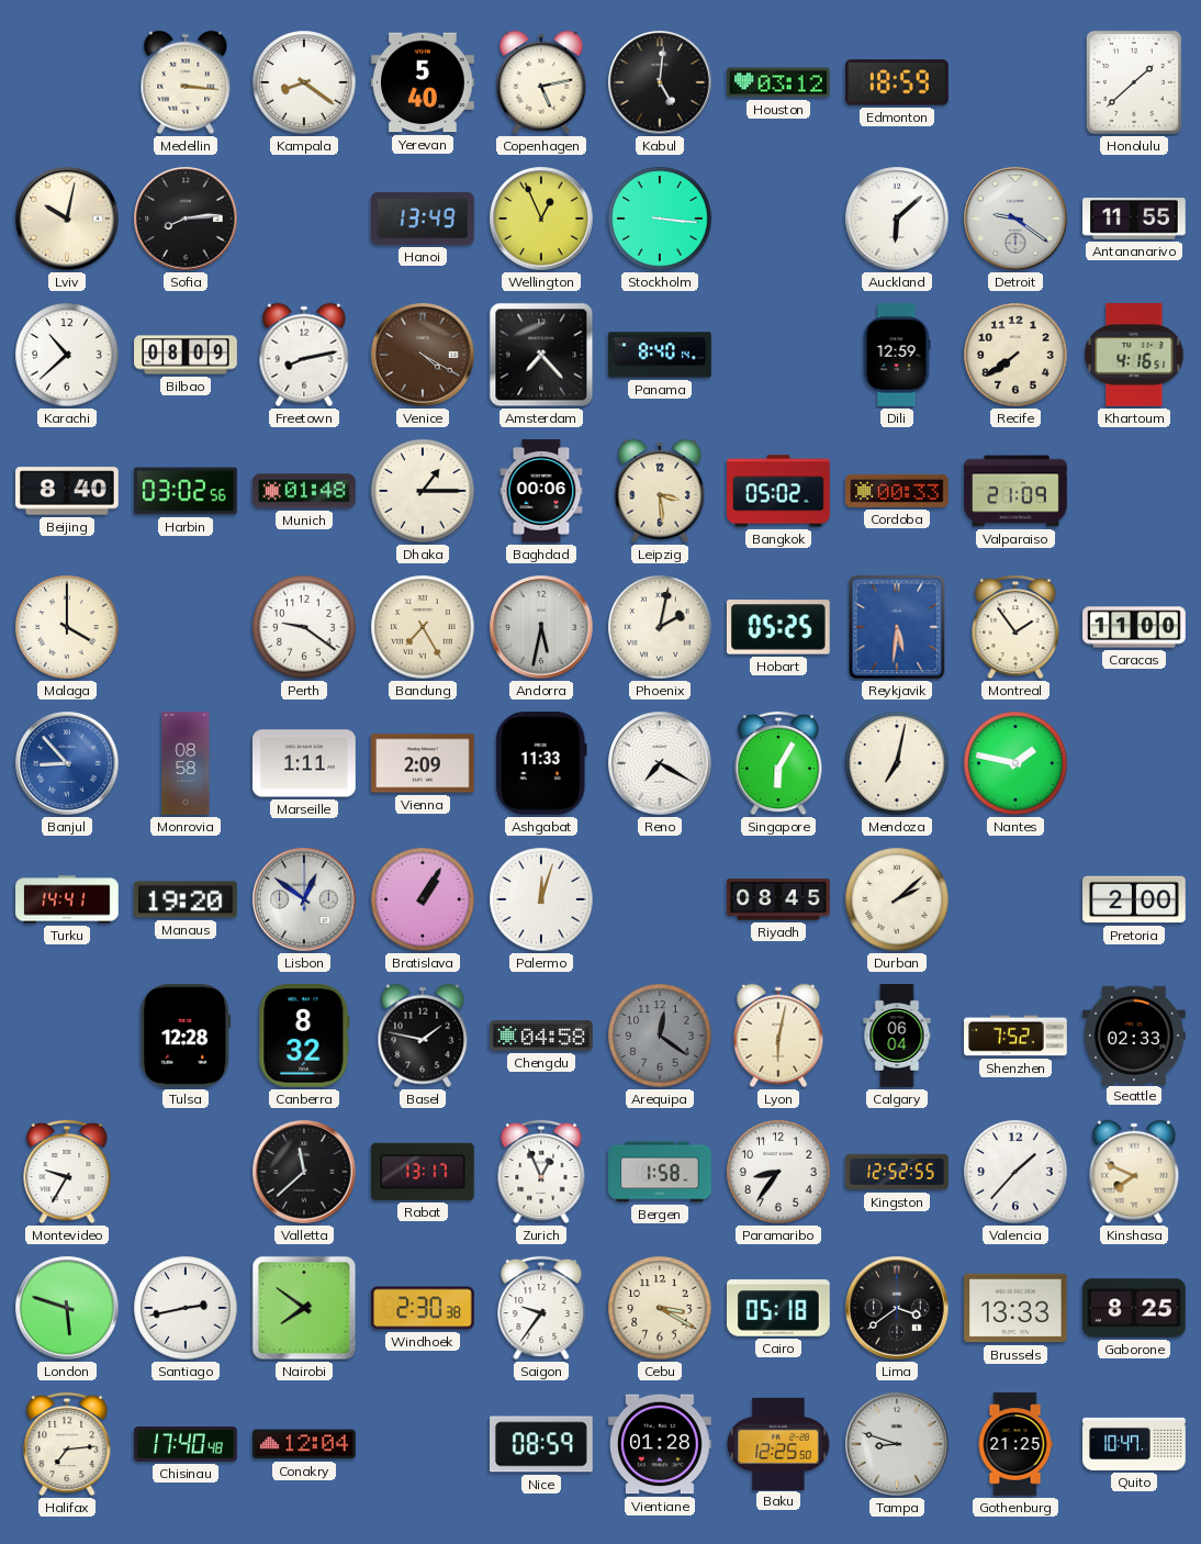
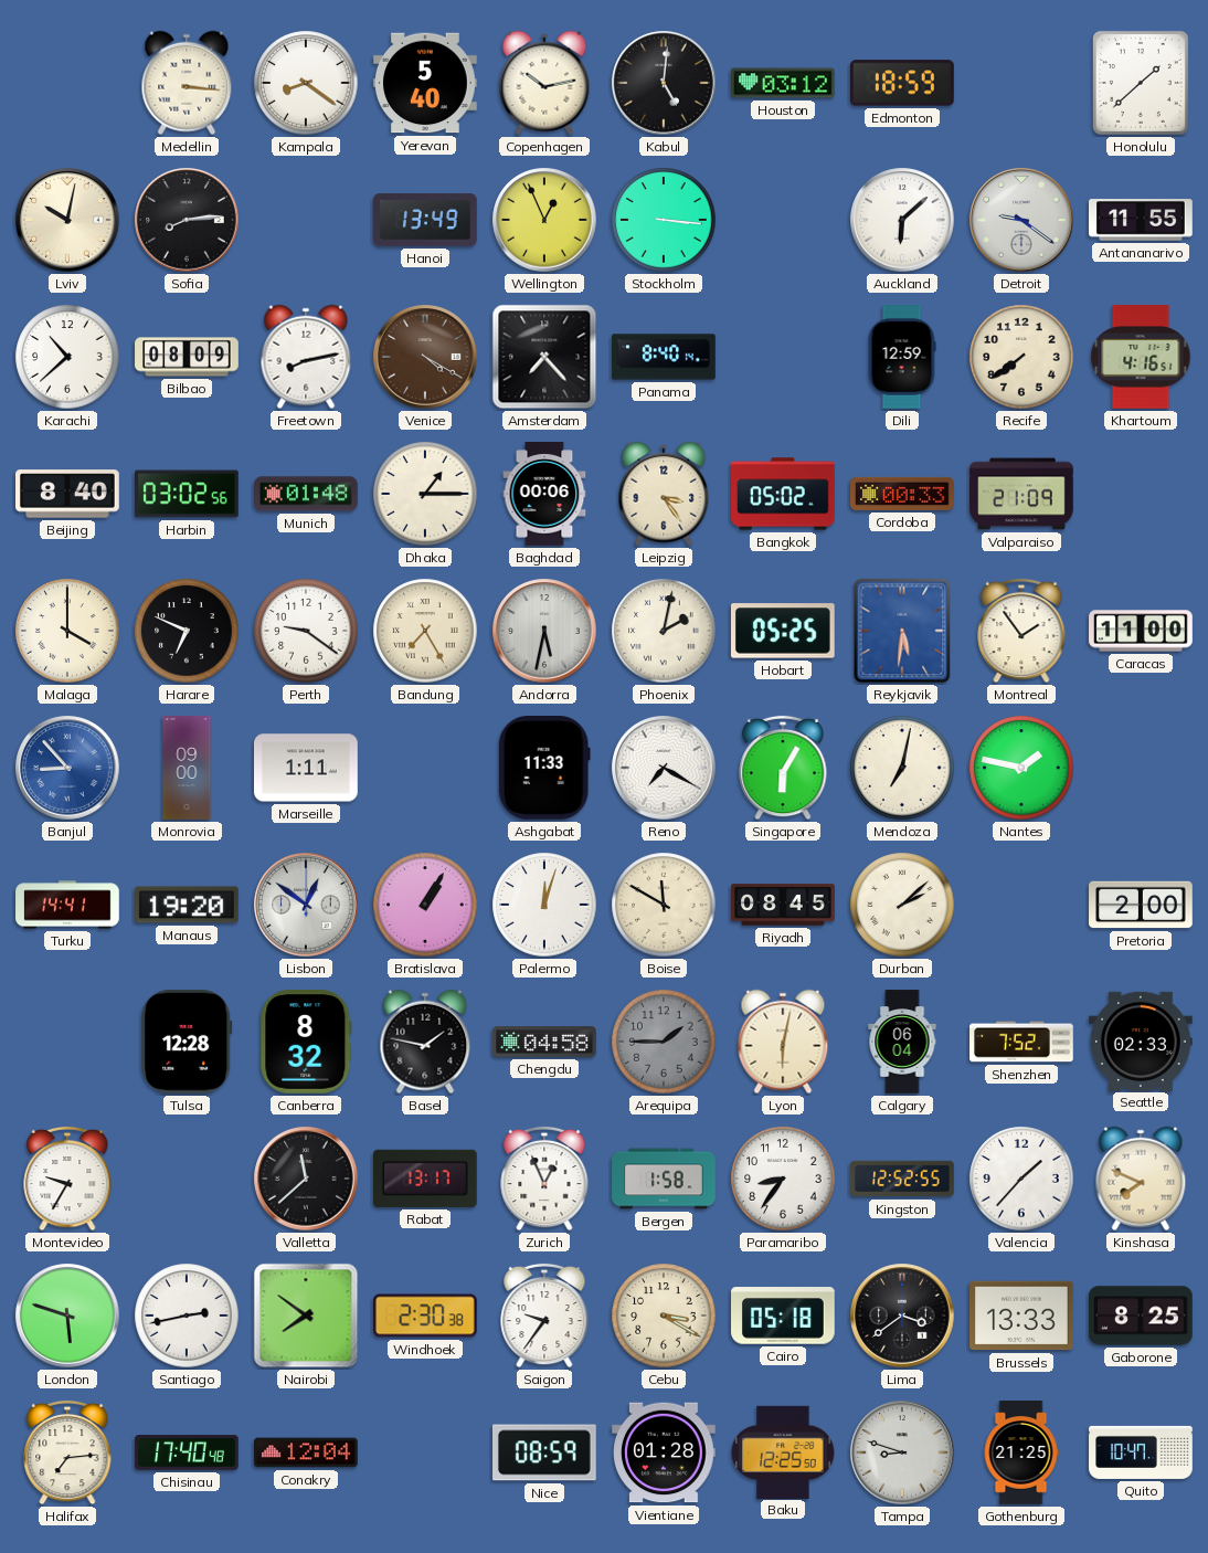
Copenhagen: 5:13 -> 10:13 (544, 83)
Leipzig: 3:29 -> 3:24 (664, 494)
Harare: none -> 6:49 (187, 631)
Monrovia: 08:58 -> 09:00 (187, 768)
Vienna: 2:09 -> none (423, 763)
Boise: none -> 11:50 (664, 905)
Arequipa: 12:21 -> 1:45 (664, 1042)
